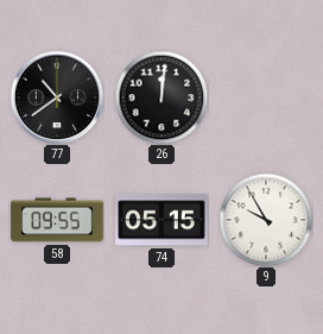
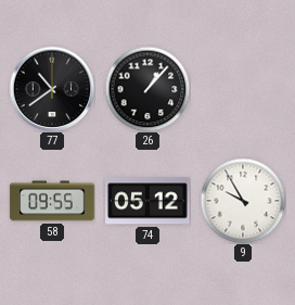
26: 12:01 -> 1:07 (147, 89)
74: 05:15 -> 05:12 (147, 201)
